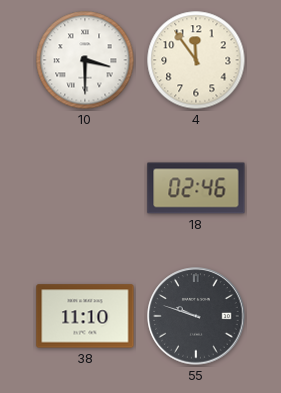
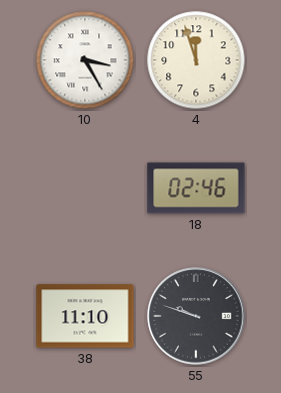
10: 3:30 -> 3:25 (85, 60)
4: 11:54 -> 11:57 (196, 60)
